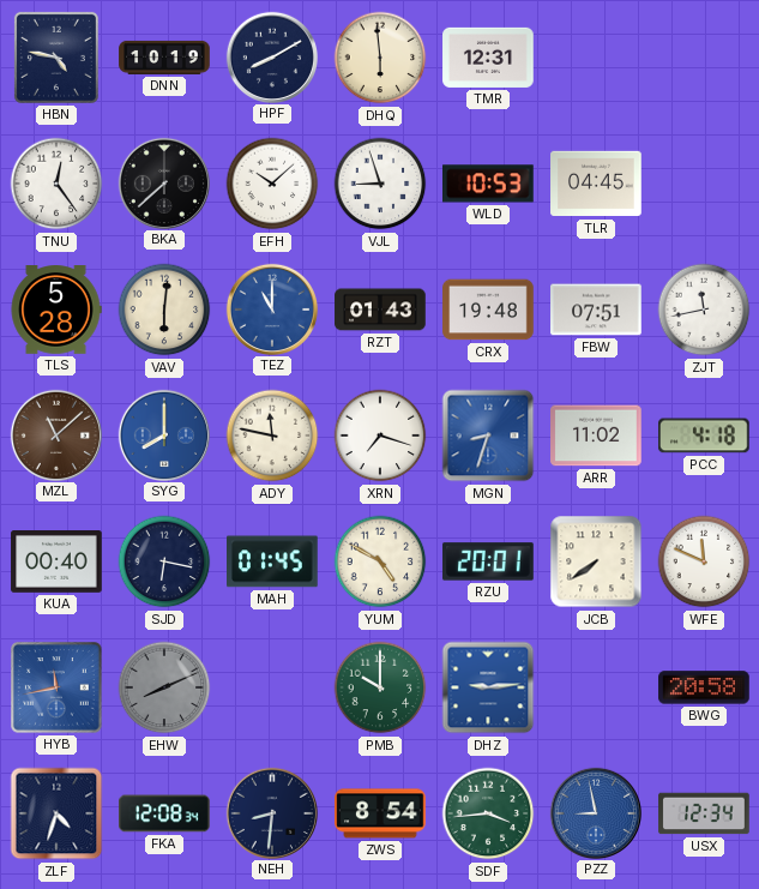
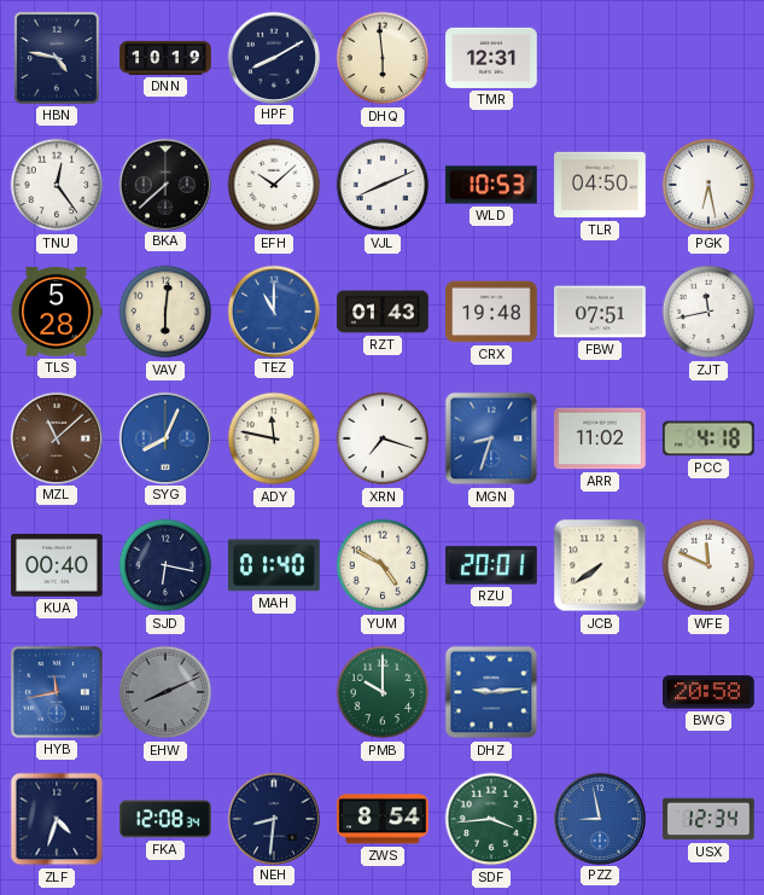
VJL: 8:57 -> 8:11 (383, 185)
TLR: 04:45 -> 04:50 (600, 185)
PGK: none -> 6:28 (708, 185)
SYG: 8:00 -> 8:04 (164, 437)
MAH: 01:45 -> 01:40 (275, 565)
